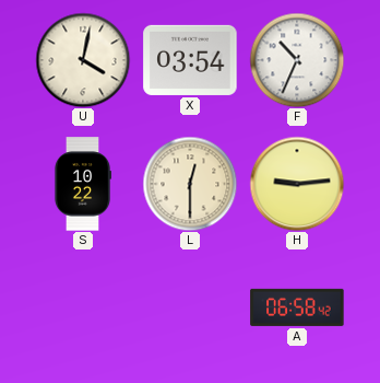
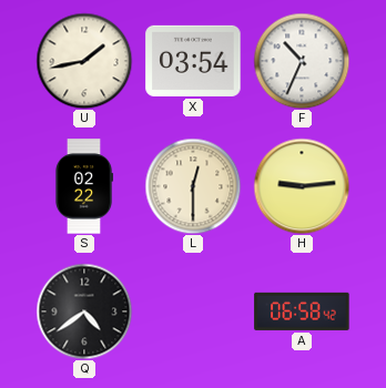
U: 4:02 -> 1:43 (84, 61)
S: 10:22 -> 02:22 (83, 186)
Q: none -> 4:39 (84, 312)
